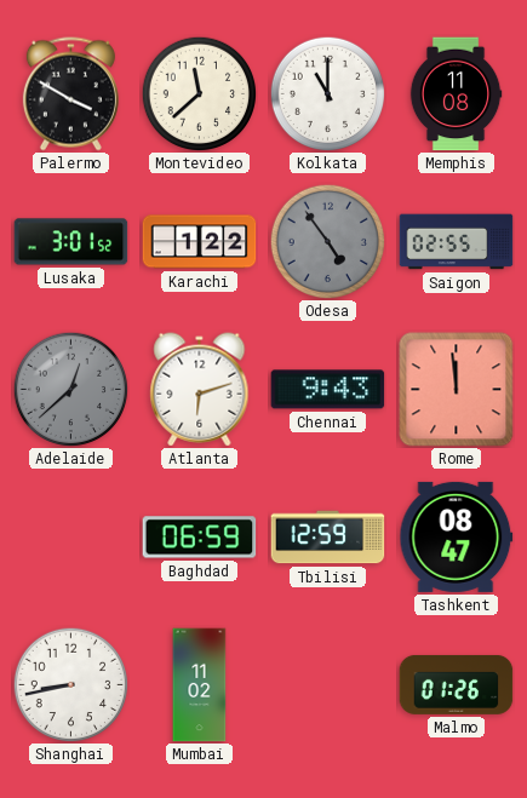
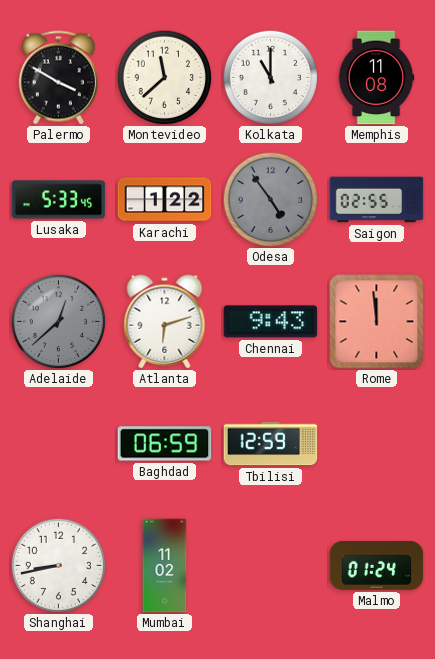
Lusaka: 3:01 -> 5:33 (59, 200)
Tashkent: 08:47 -> none (457, 536)
Malmo: 01:26 -> 01:24 (377, 565)
